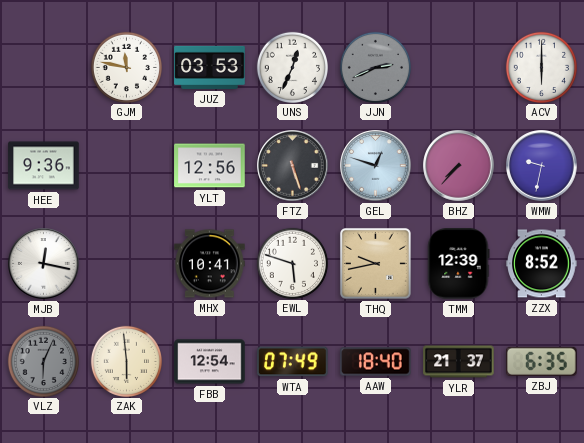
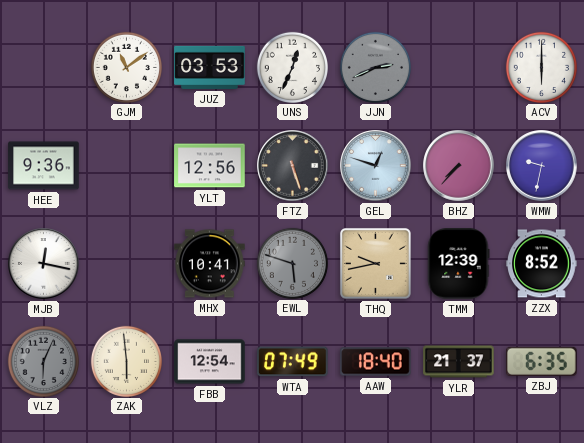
GJM: 11:47 -> 11:09 (126, 67)
EWL dial: white -> grey (292, 263)
